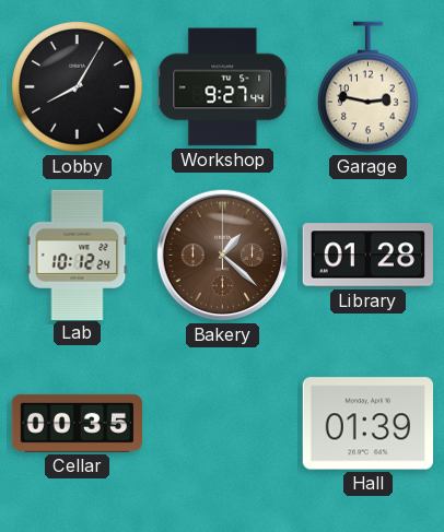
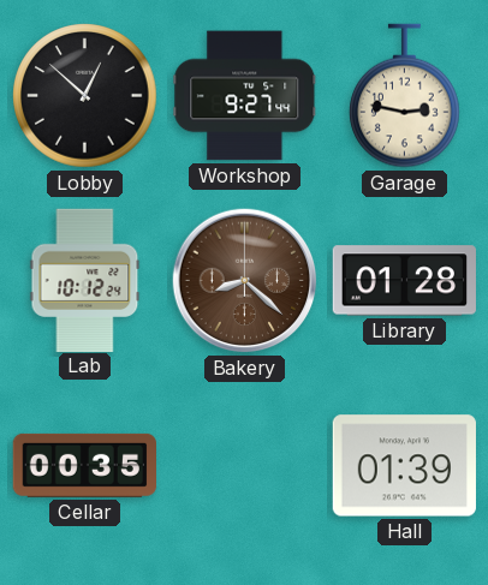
Lobby: 8:05 -> 12:52 (85, 96)
Bakery: 1:22 -> 8:22 (245, 281)
